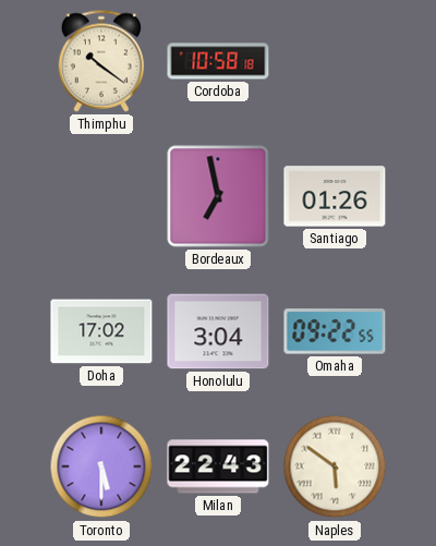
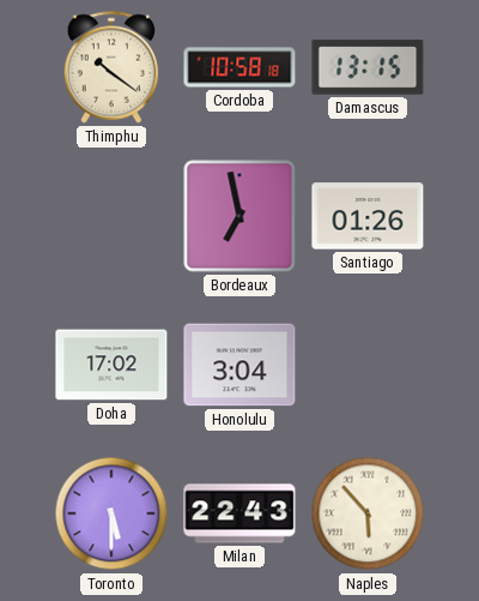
Damascus: none -> 13:15 (368, 67)
Omaha: 09:22 -> none (335, 331)
Naples: 5:51 -> 5:53 (368, 513)
